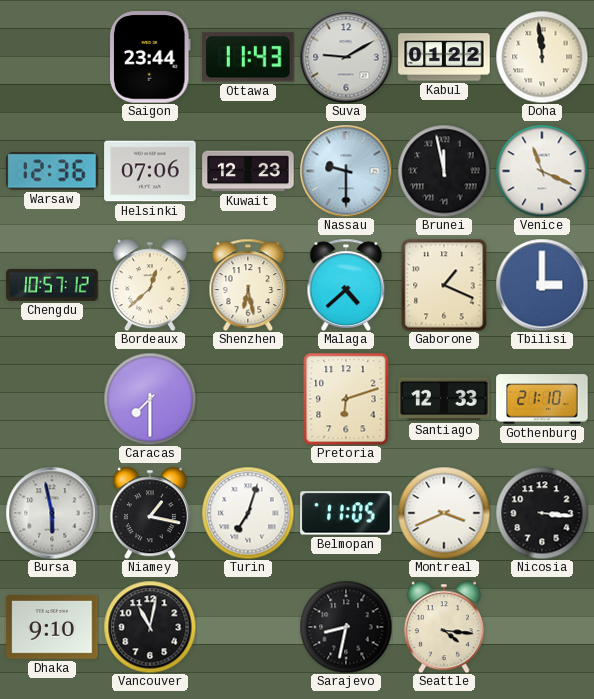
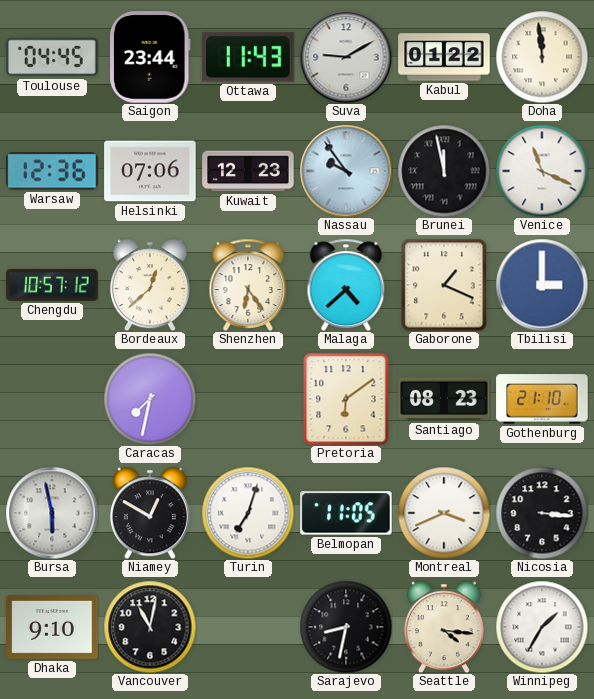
Toulouse: none -> 04:45 (52, 57)
Nassau: 9:30 -> 9:54 (346, 171)
Shenzhen: 6:28 -> 6:24 (248, 285)
Caracas: 7:30 -> 7:32 (150, 399)
Pretoria: 6:12 -> 6:09 (346, 399)
Santiago: 12:33 -> 08:23 (444, 399)
Niamey: 1:17 -> 12:50 (150, 513)
Winnipeg: none -> 1:35 (542, 627)
